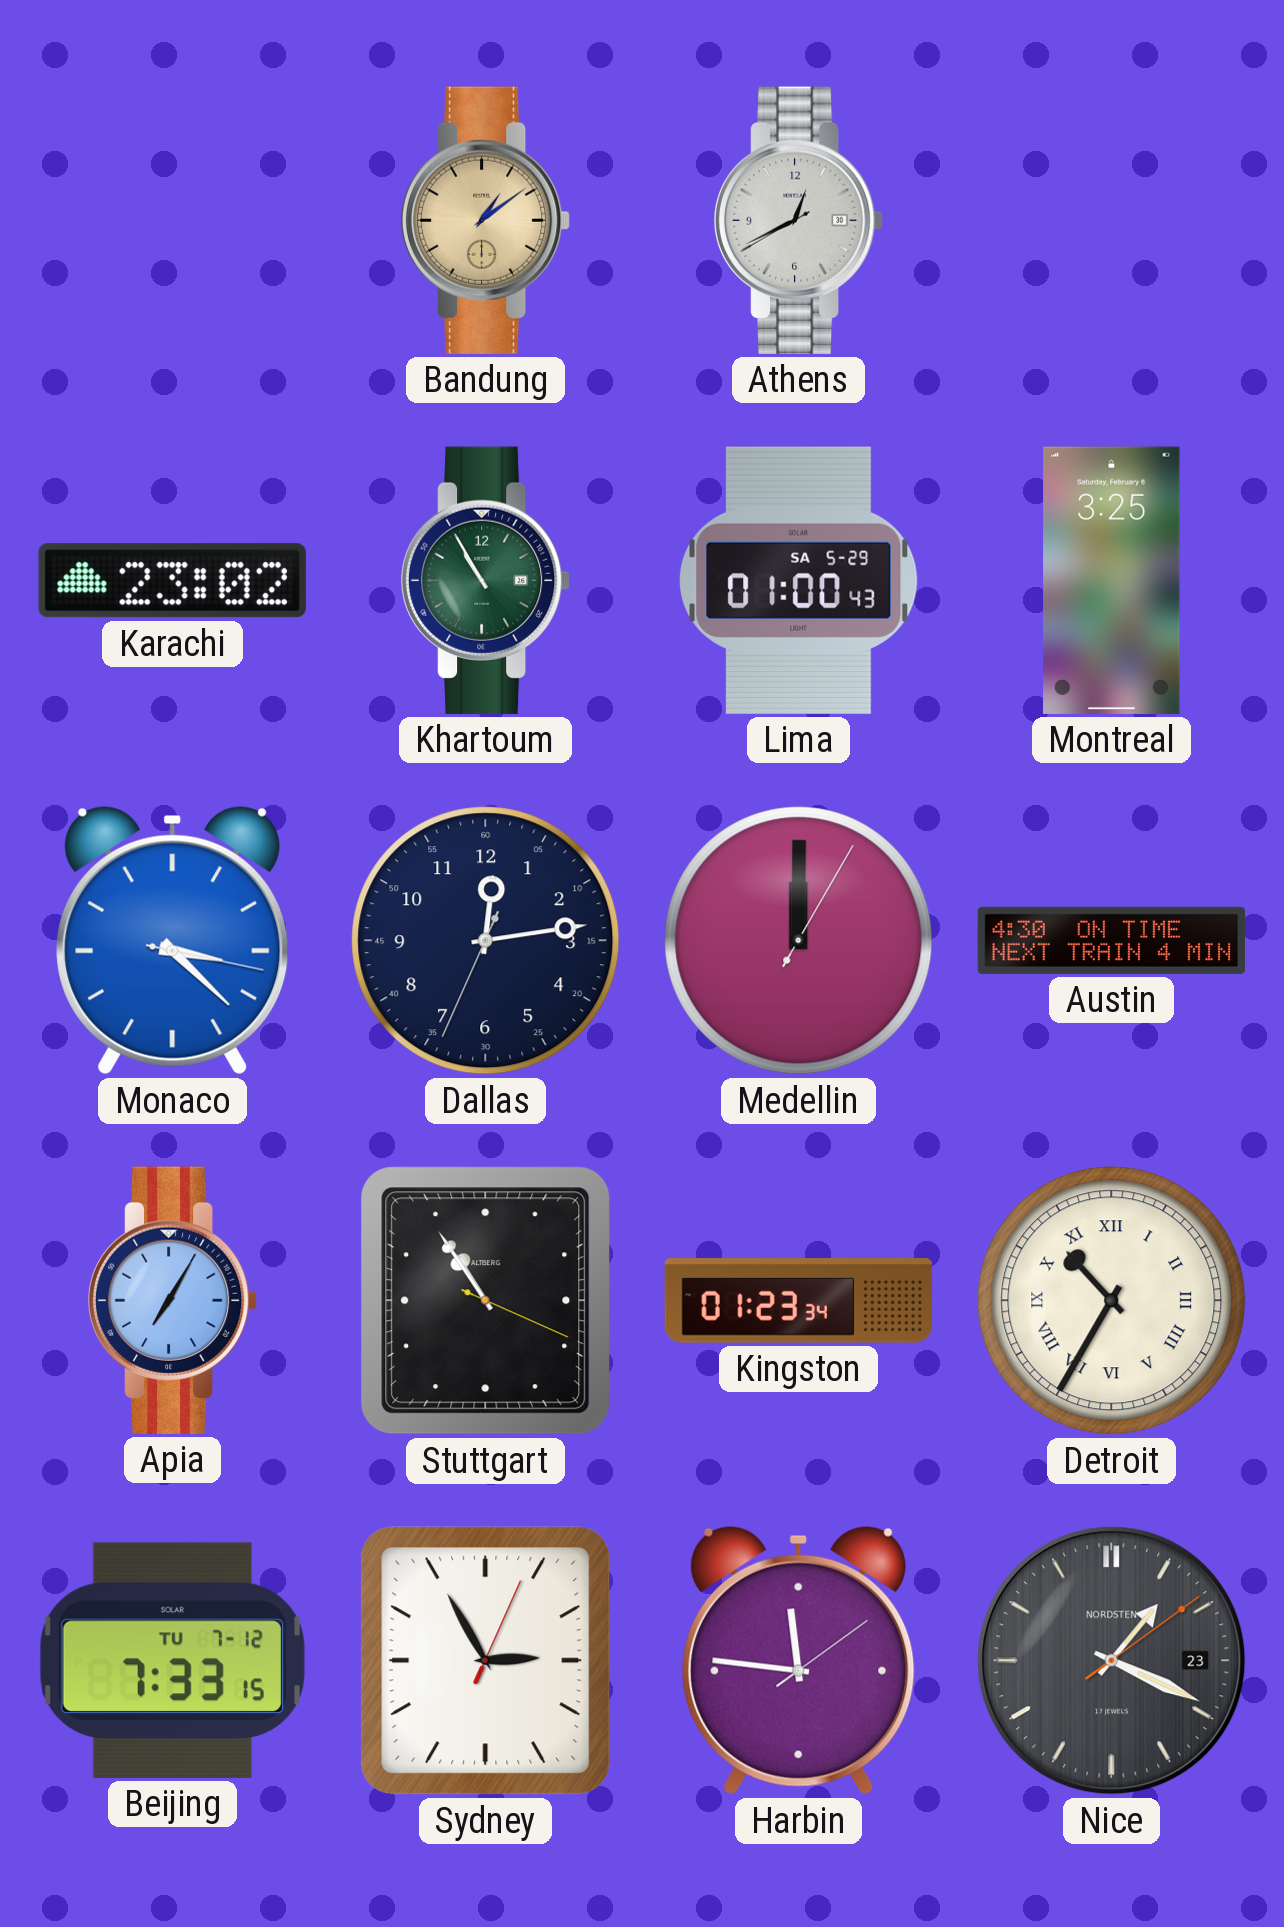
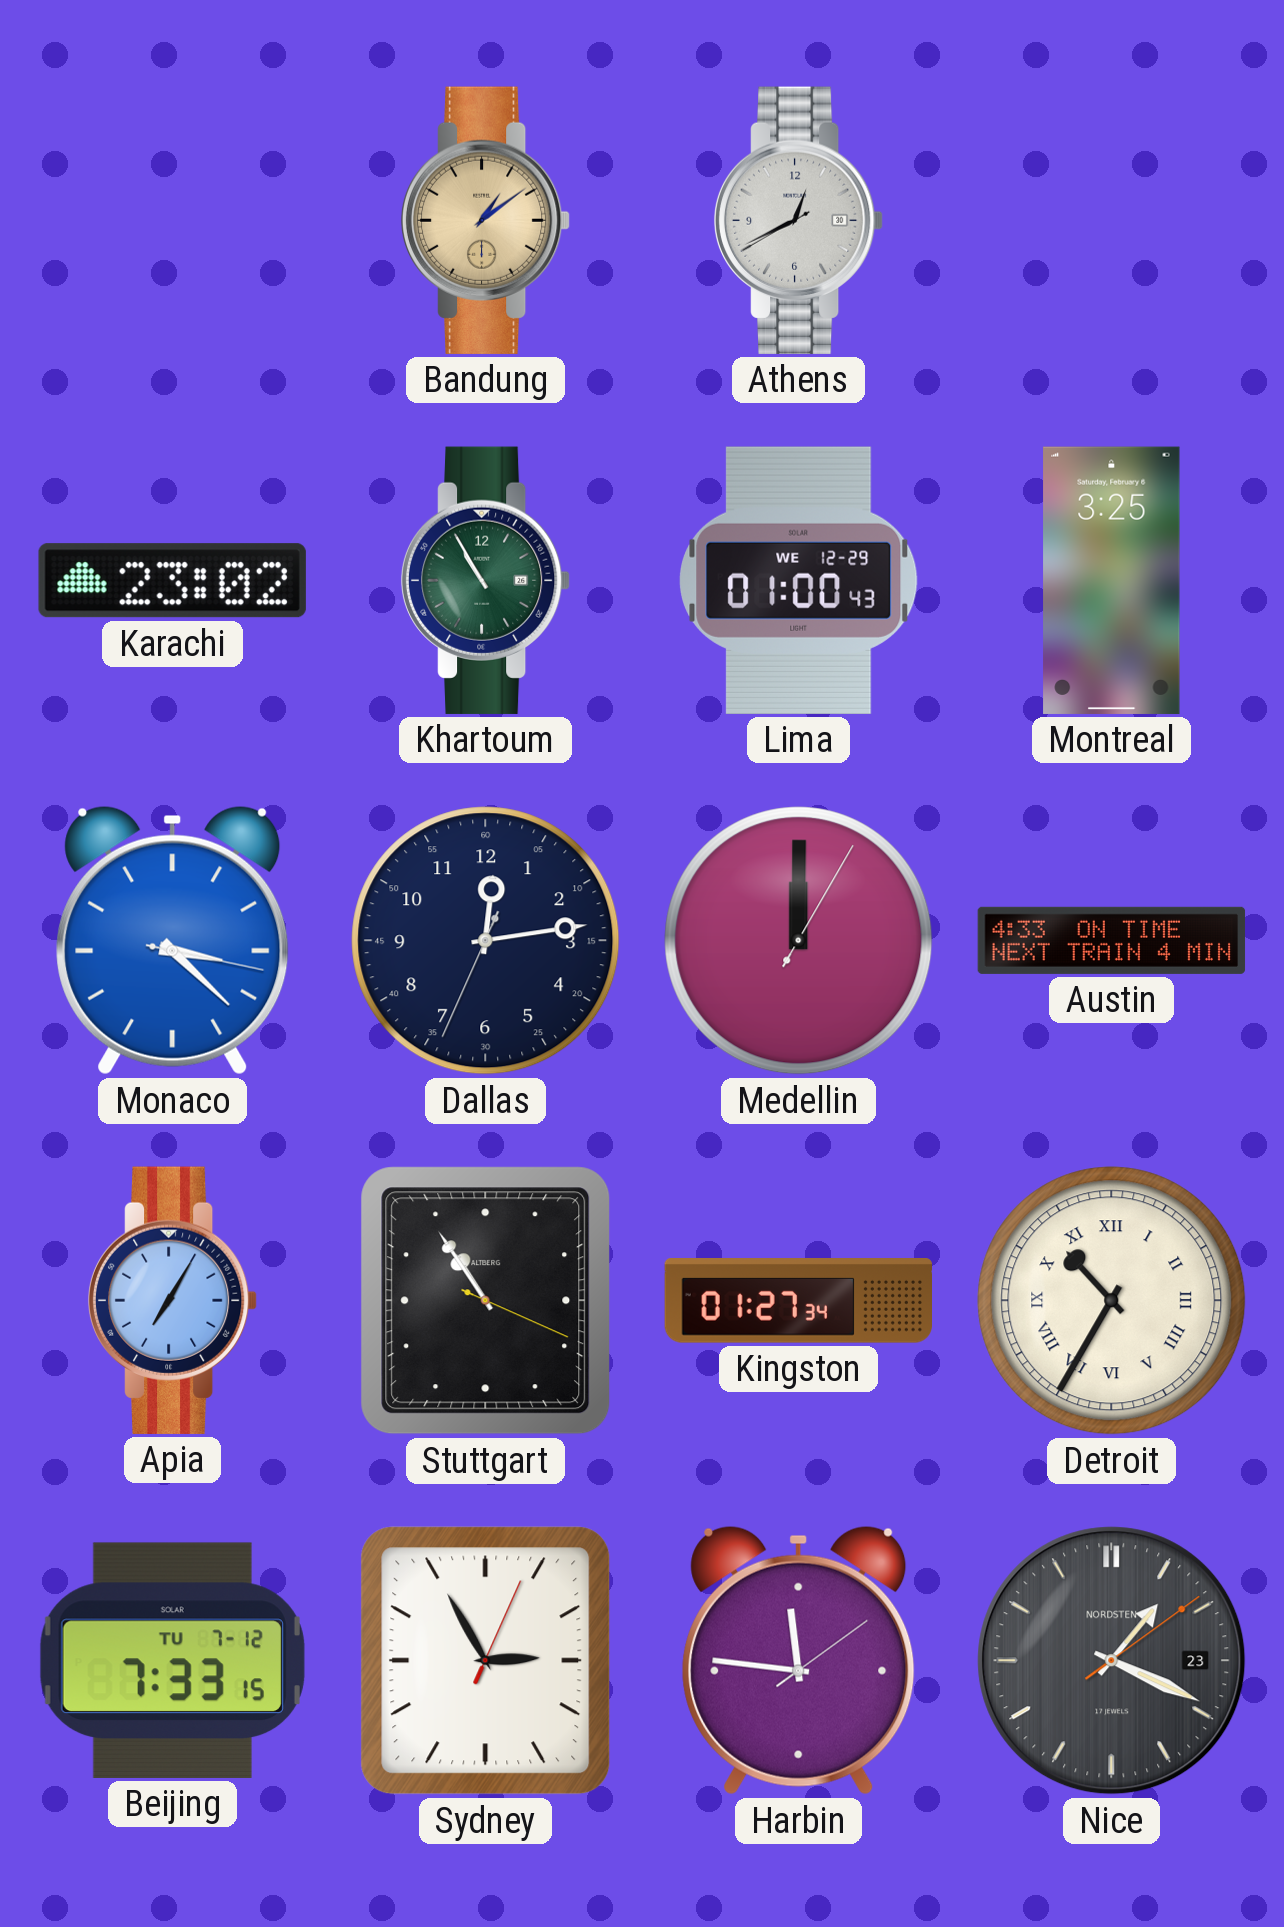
Lima date: SA 5-29 -> WE 12-29 (799, 580)
Austin: 4:30 -> 4:33 (1112, 940)
Kingston: 01:23 -> 01:27 (798, 1301)
